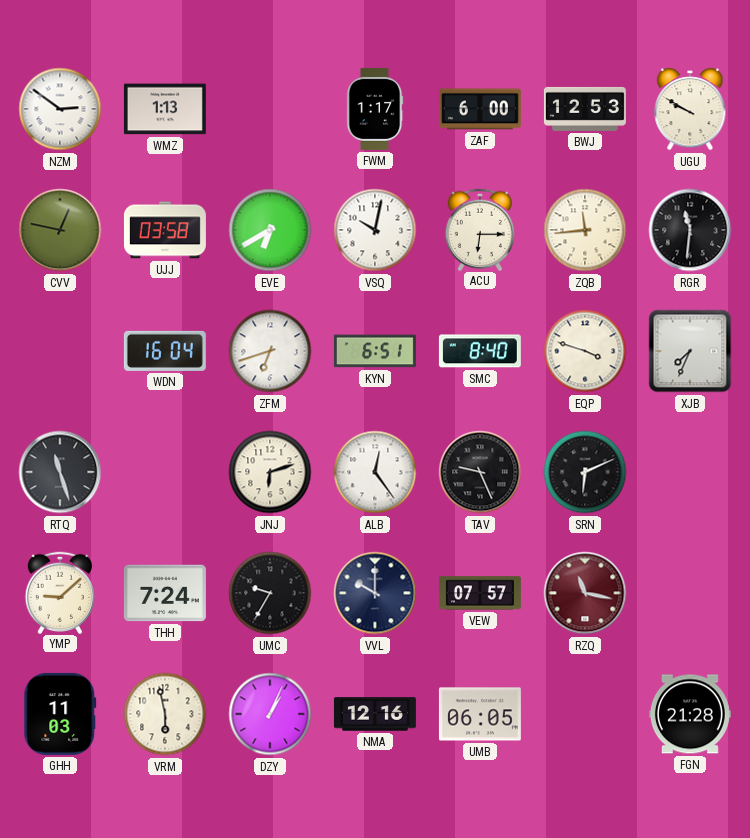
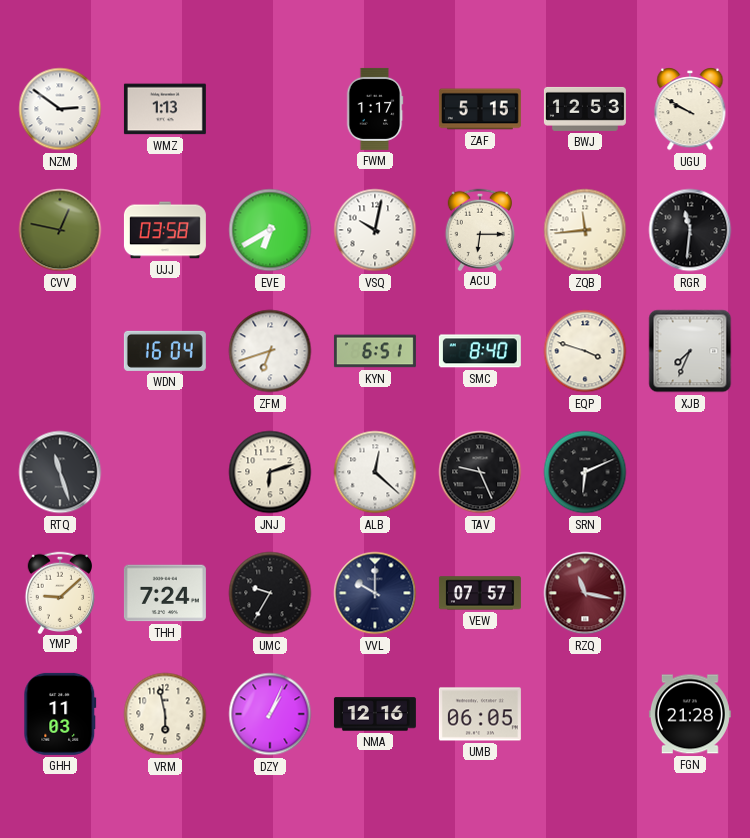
ZAF: 6:00 -> 5:15 (480, 109)
ALB: 12:24 -> 12:22 (375, 472)
